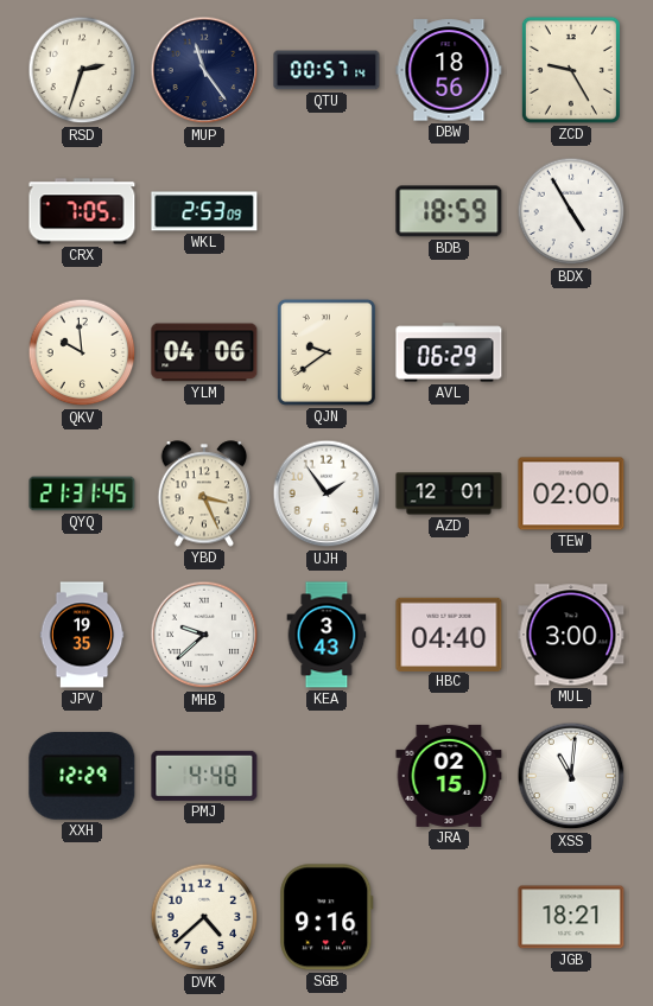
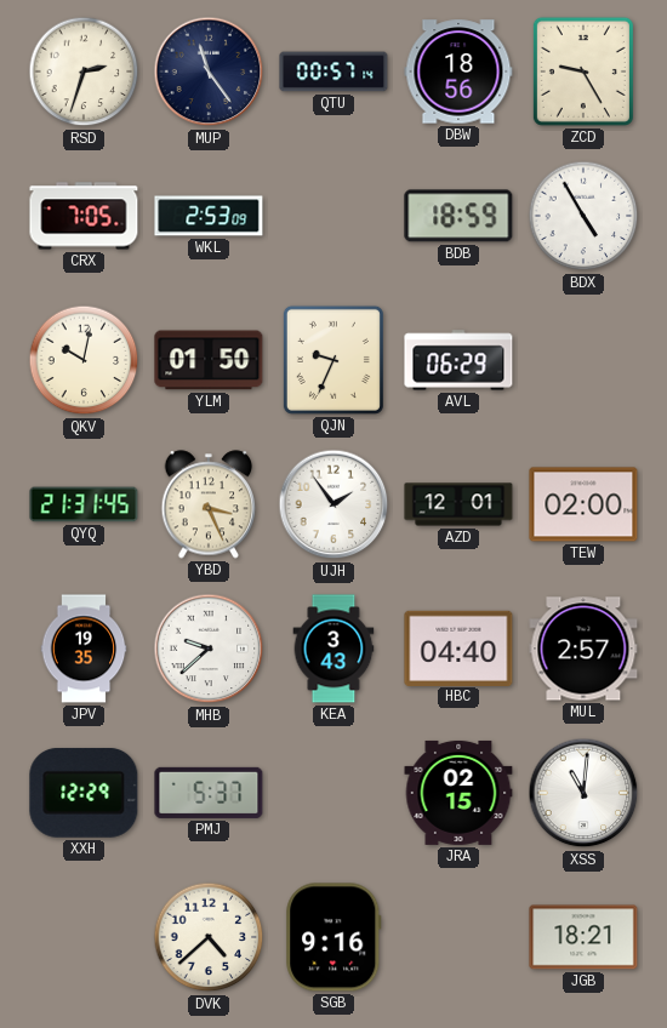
QKV: 9:59 -> 10:02 (84, 360)
YLM: 04:06 -> 01:50 (209, 360)
QJN: 9:39 -> 9:34 (333, 360)
MUL: 3:00 -> 2:57 (583, 649)
PMJ: 4:48 -> 5:37 (209, 793)
